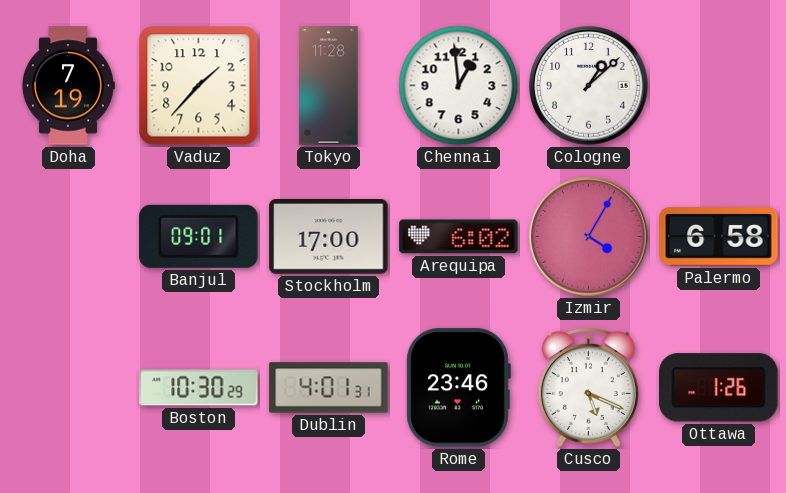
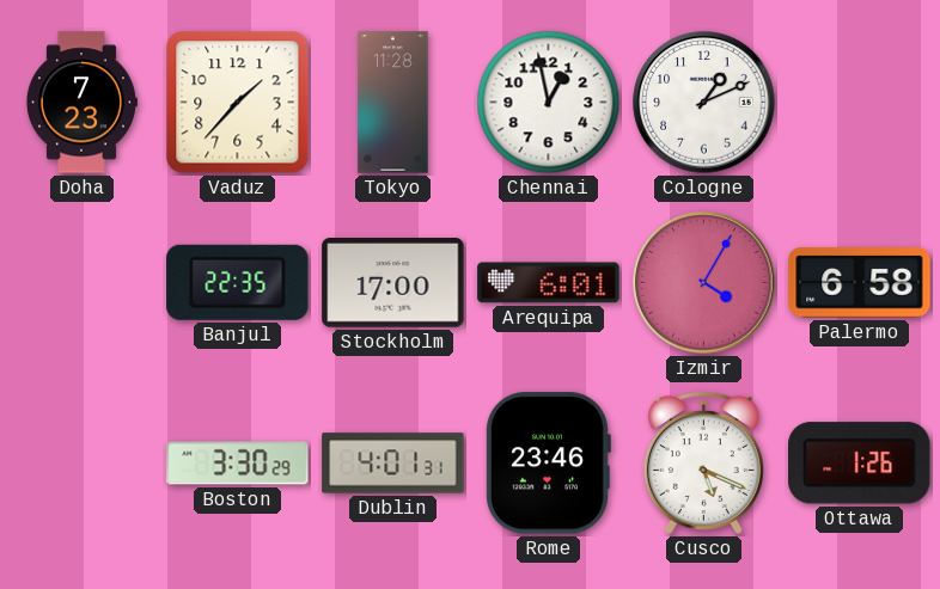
Doha: 7:19 -> 7:23 (81, 103)
Chennai: 12:59 -> 12:58 (549, 103)
Cologne: 1:08 -> 1:11 (704, 103)
Banjul: 09:01 -> 22:35 (238, 282)
Arequipa: 6:02 -> 6:01 (549, 283)
Boston: 10:30 -> 3:30 (238, 464)
